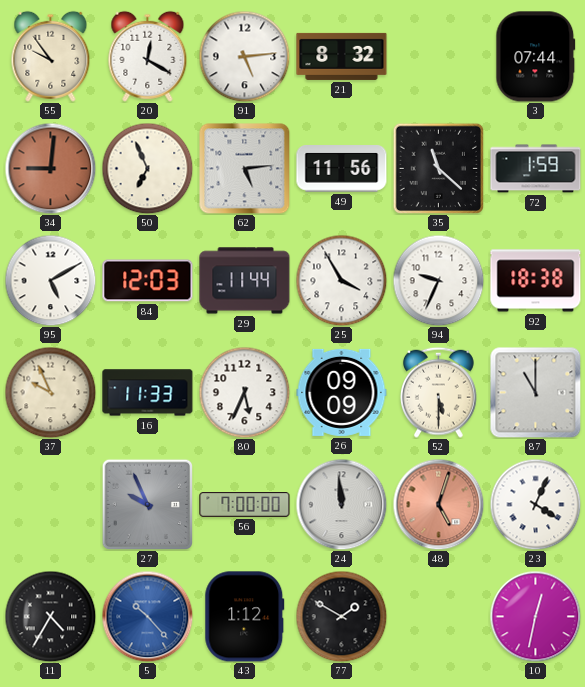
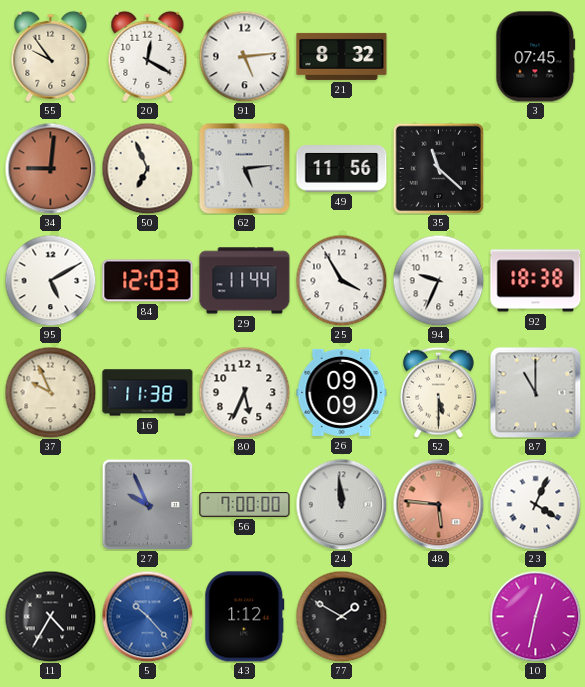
3: 07:44 -> 07:45 (536, 57)
72: 1:59 -> none (536, 169)
16: 11:33 -> 11:38 (148, 393)
48: 5:03 -> 5:46 (438, 504)
